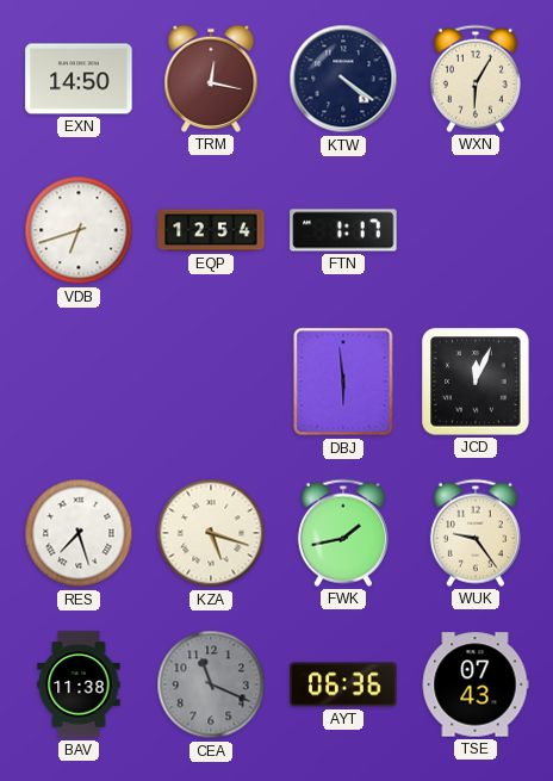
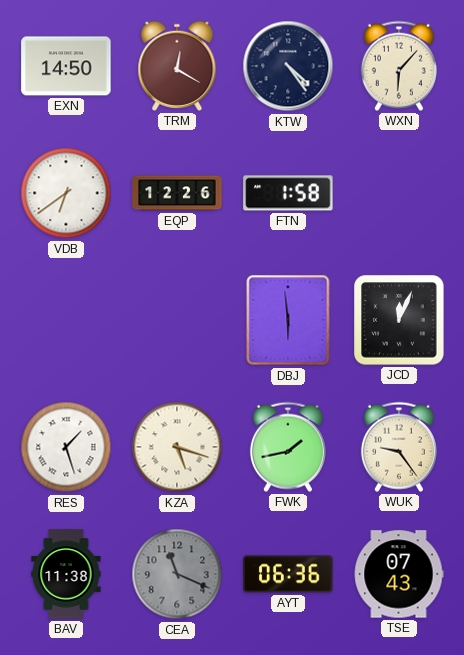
TRM: 12:17 -> 12:20 (177, 66)
KTW: 4:21 -> 4:24 (288, 66)
WXN: 6:05 -> 6:07 (399, 66)
VDB: 6:42 -> 6:39 (66, 193)
EQP: 12:54 -> 12:26 (177, 193)
FTN: 1:17 -> 1:58 (288, 193)
RES: 7:27 -> 1:27 (66, 447)
